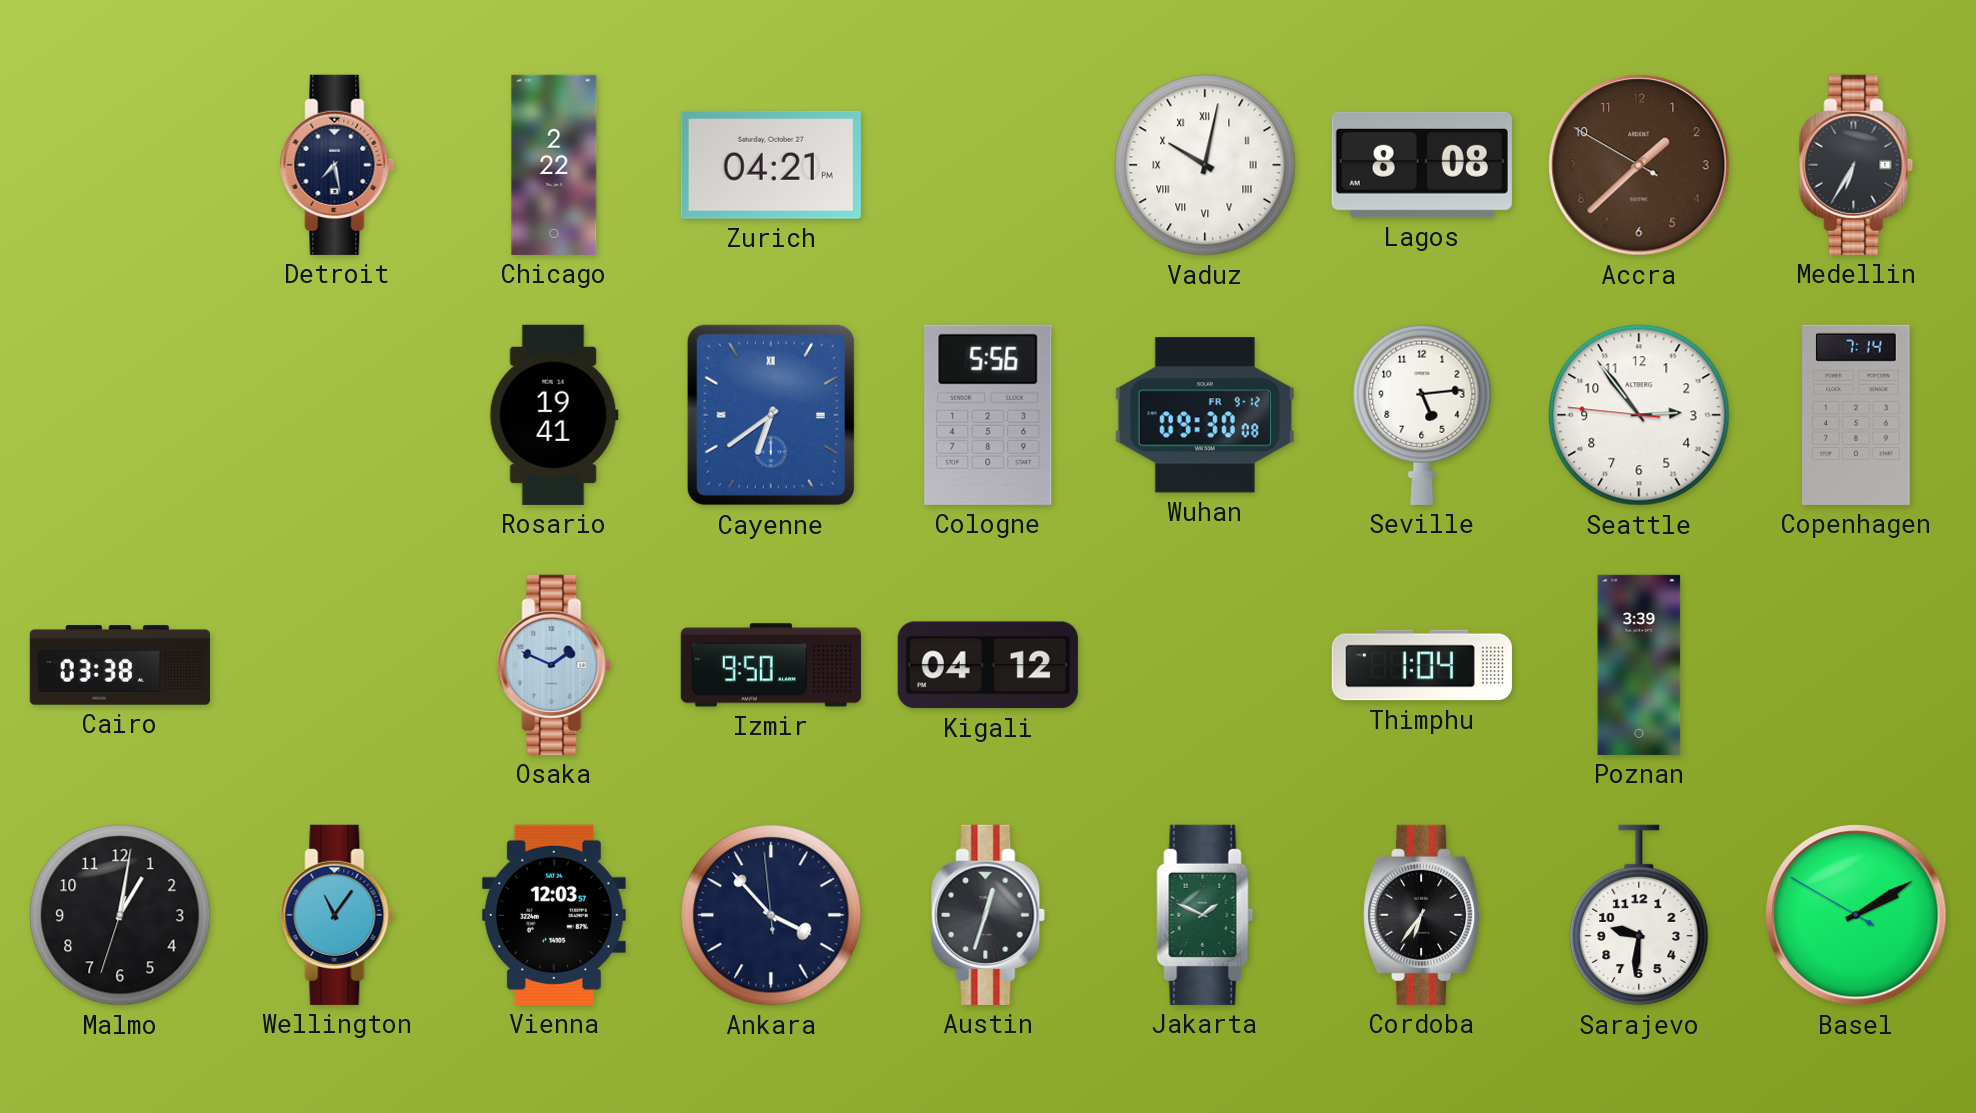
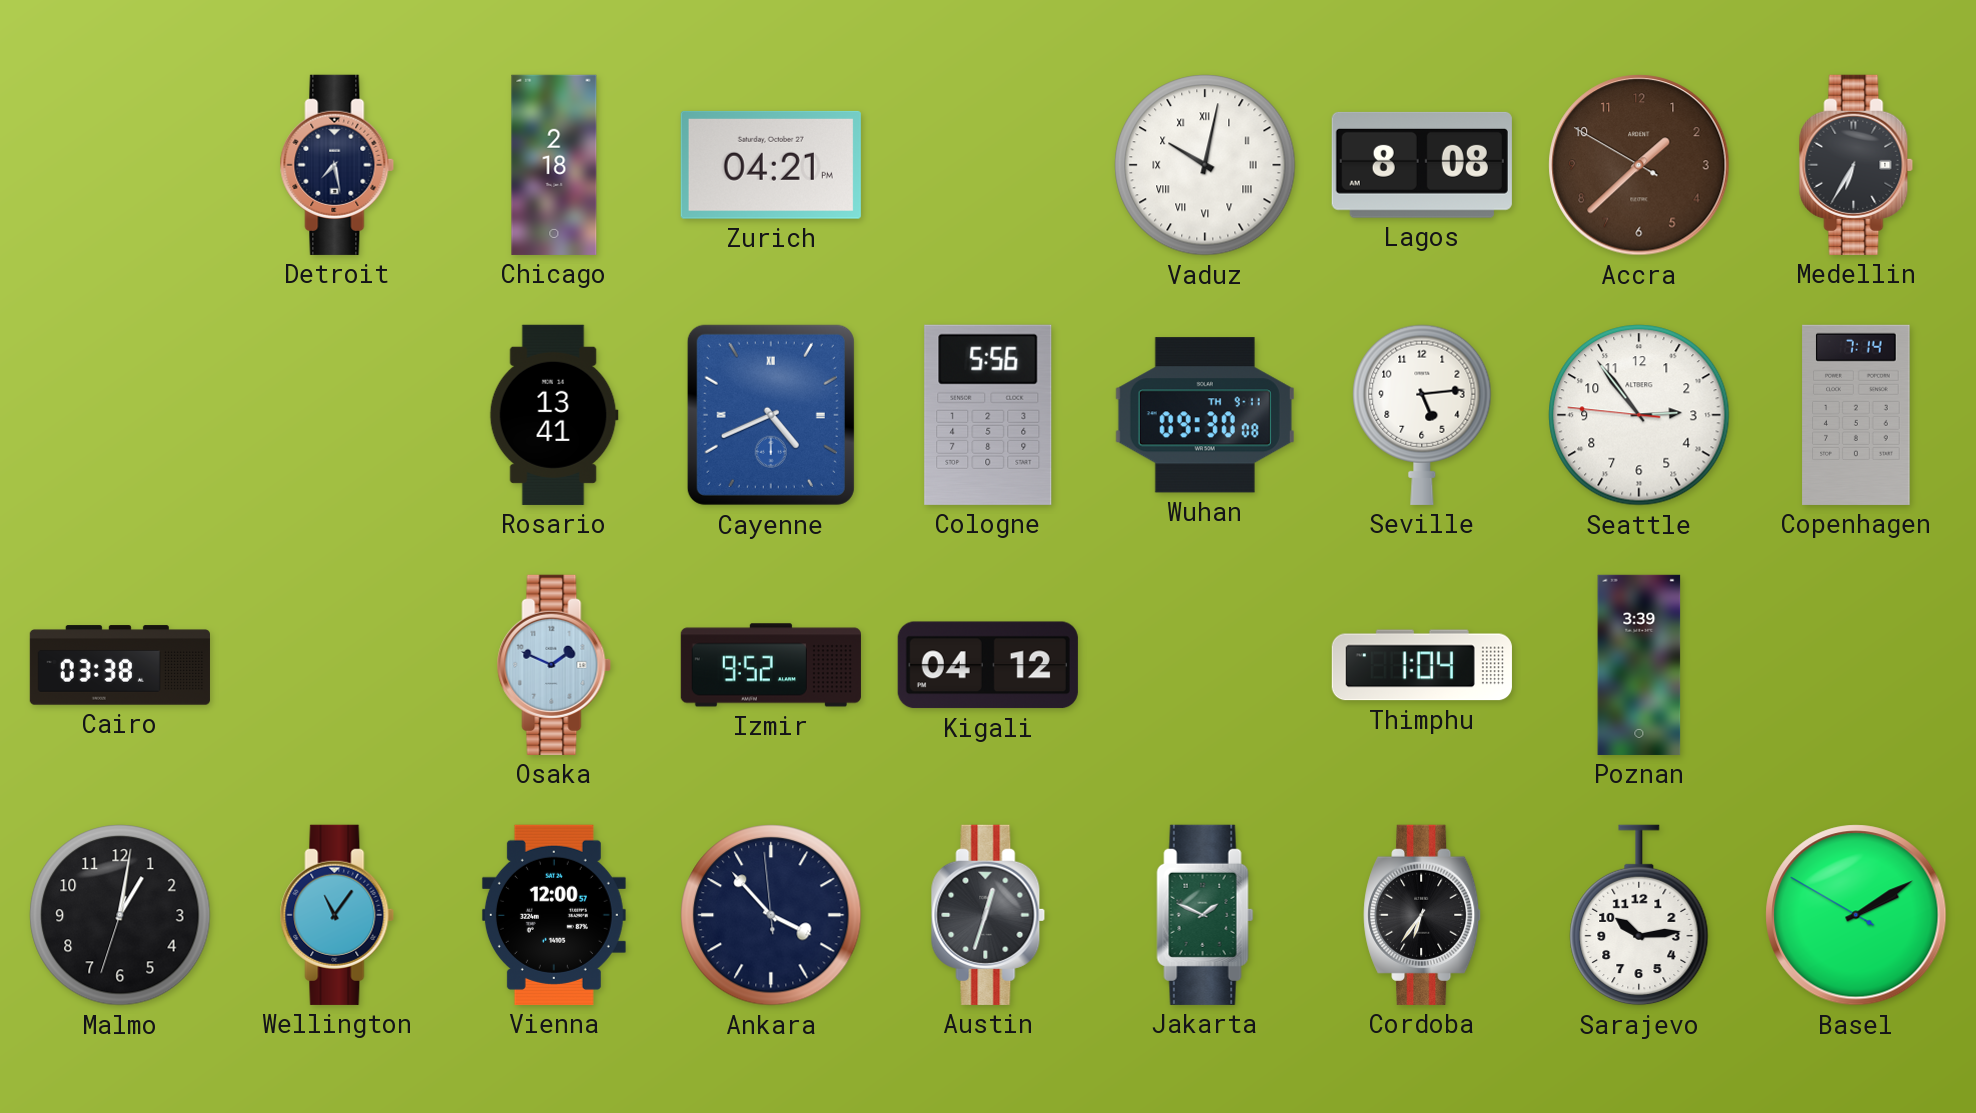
Chicago: 2:22 -> 2:18 (554, 165)
Rosario: 19:41 -> 13:41 (554, 415)
Cayenne: 6:39 -> 4:41 (771, 415)
Wuhan date: FR 9-12 -> TH 9-11 (1205, 415)
Izmir: 9:50 -> 9:52 (771, 665)
Vienna: 12:03 -> 12:00 (554, 915)
Sarajevo: 9:31 -> 10:14 (1639, 915)
